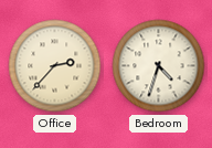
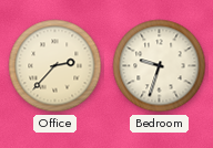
Bedroom: 4:33 -> 9:33 (160, 66)
